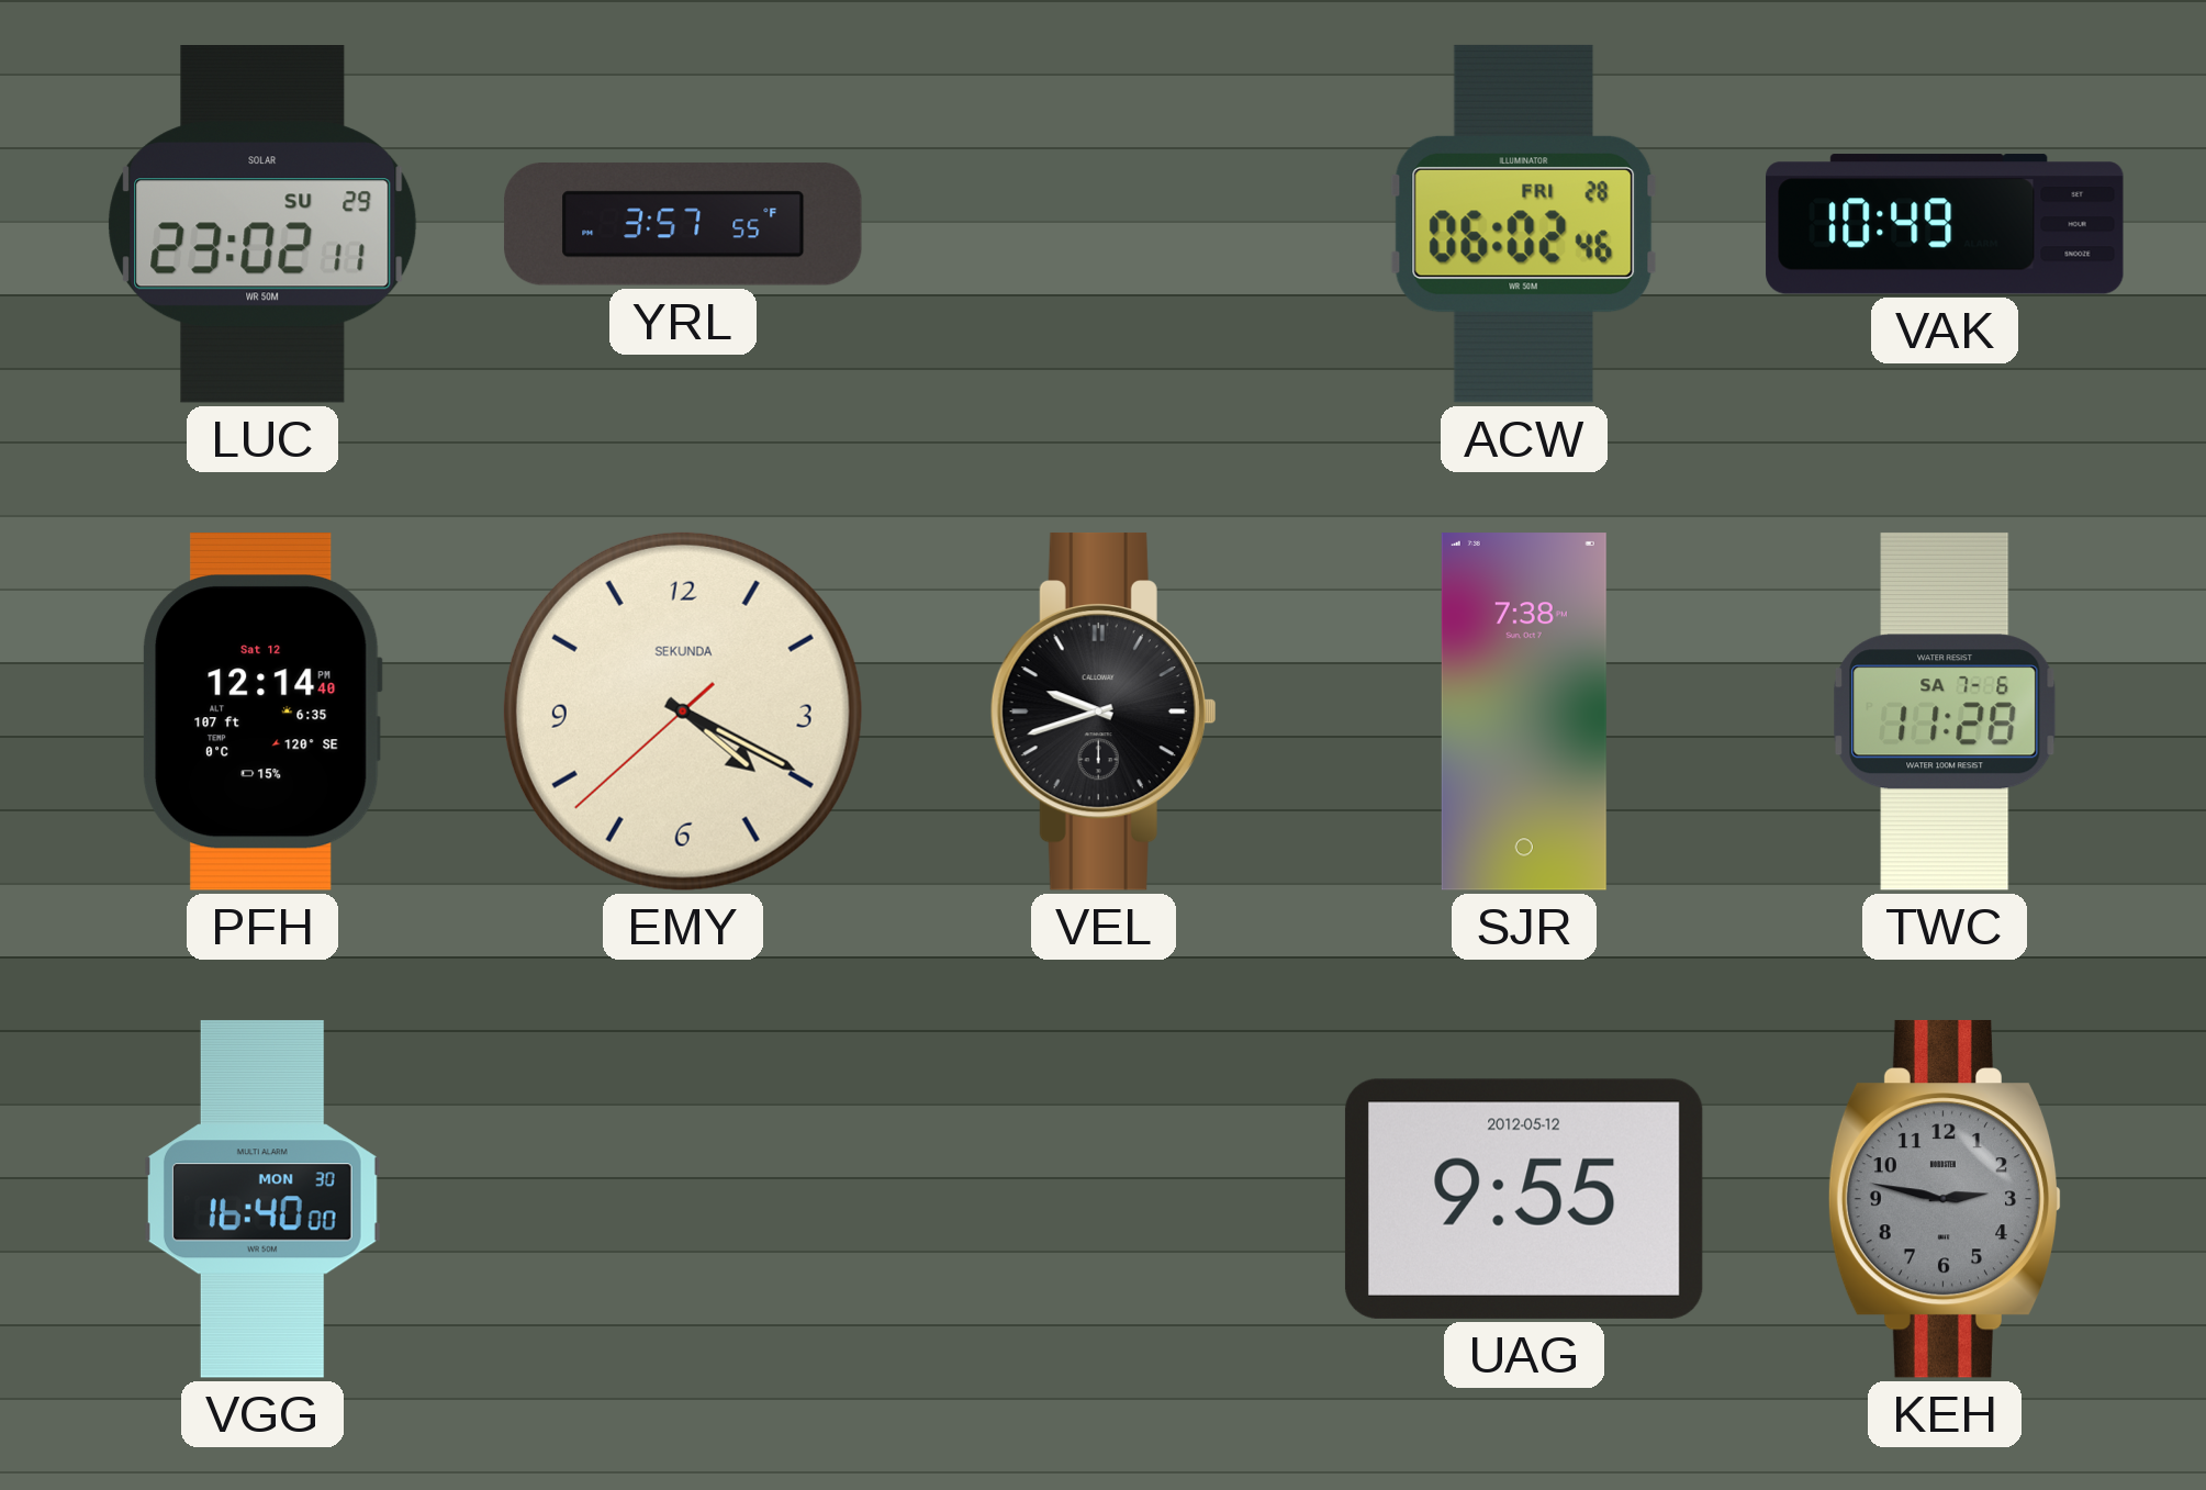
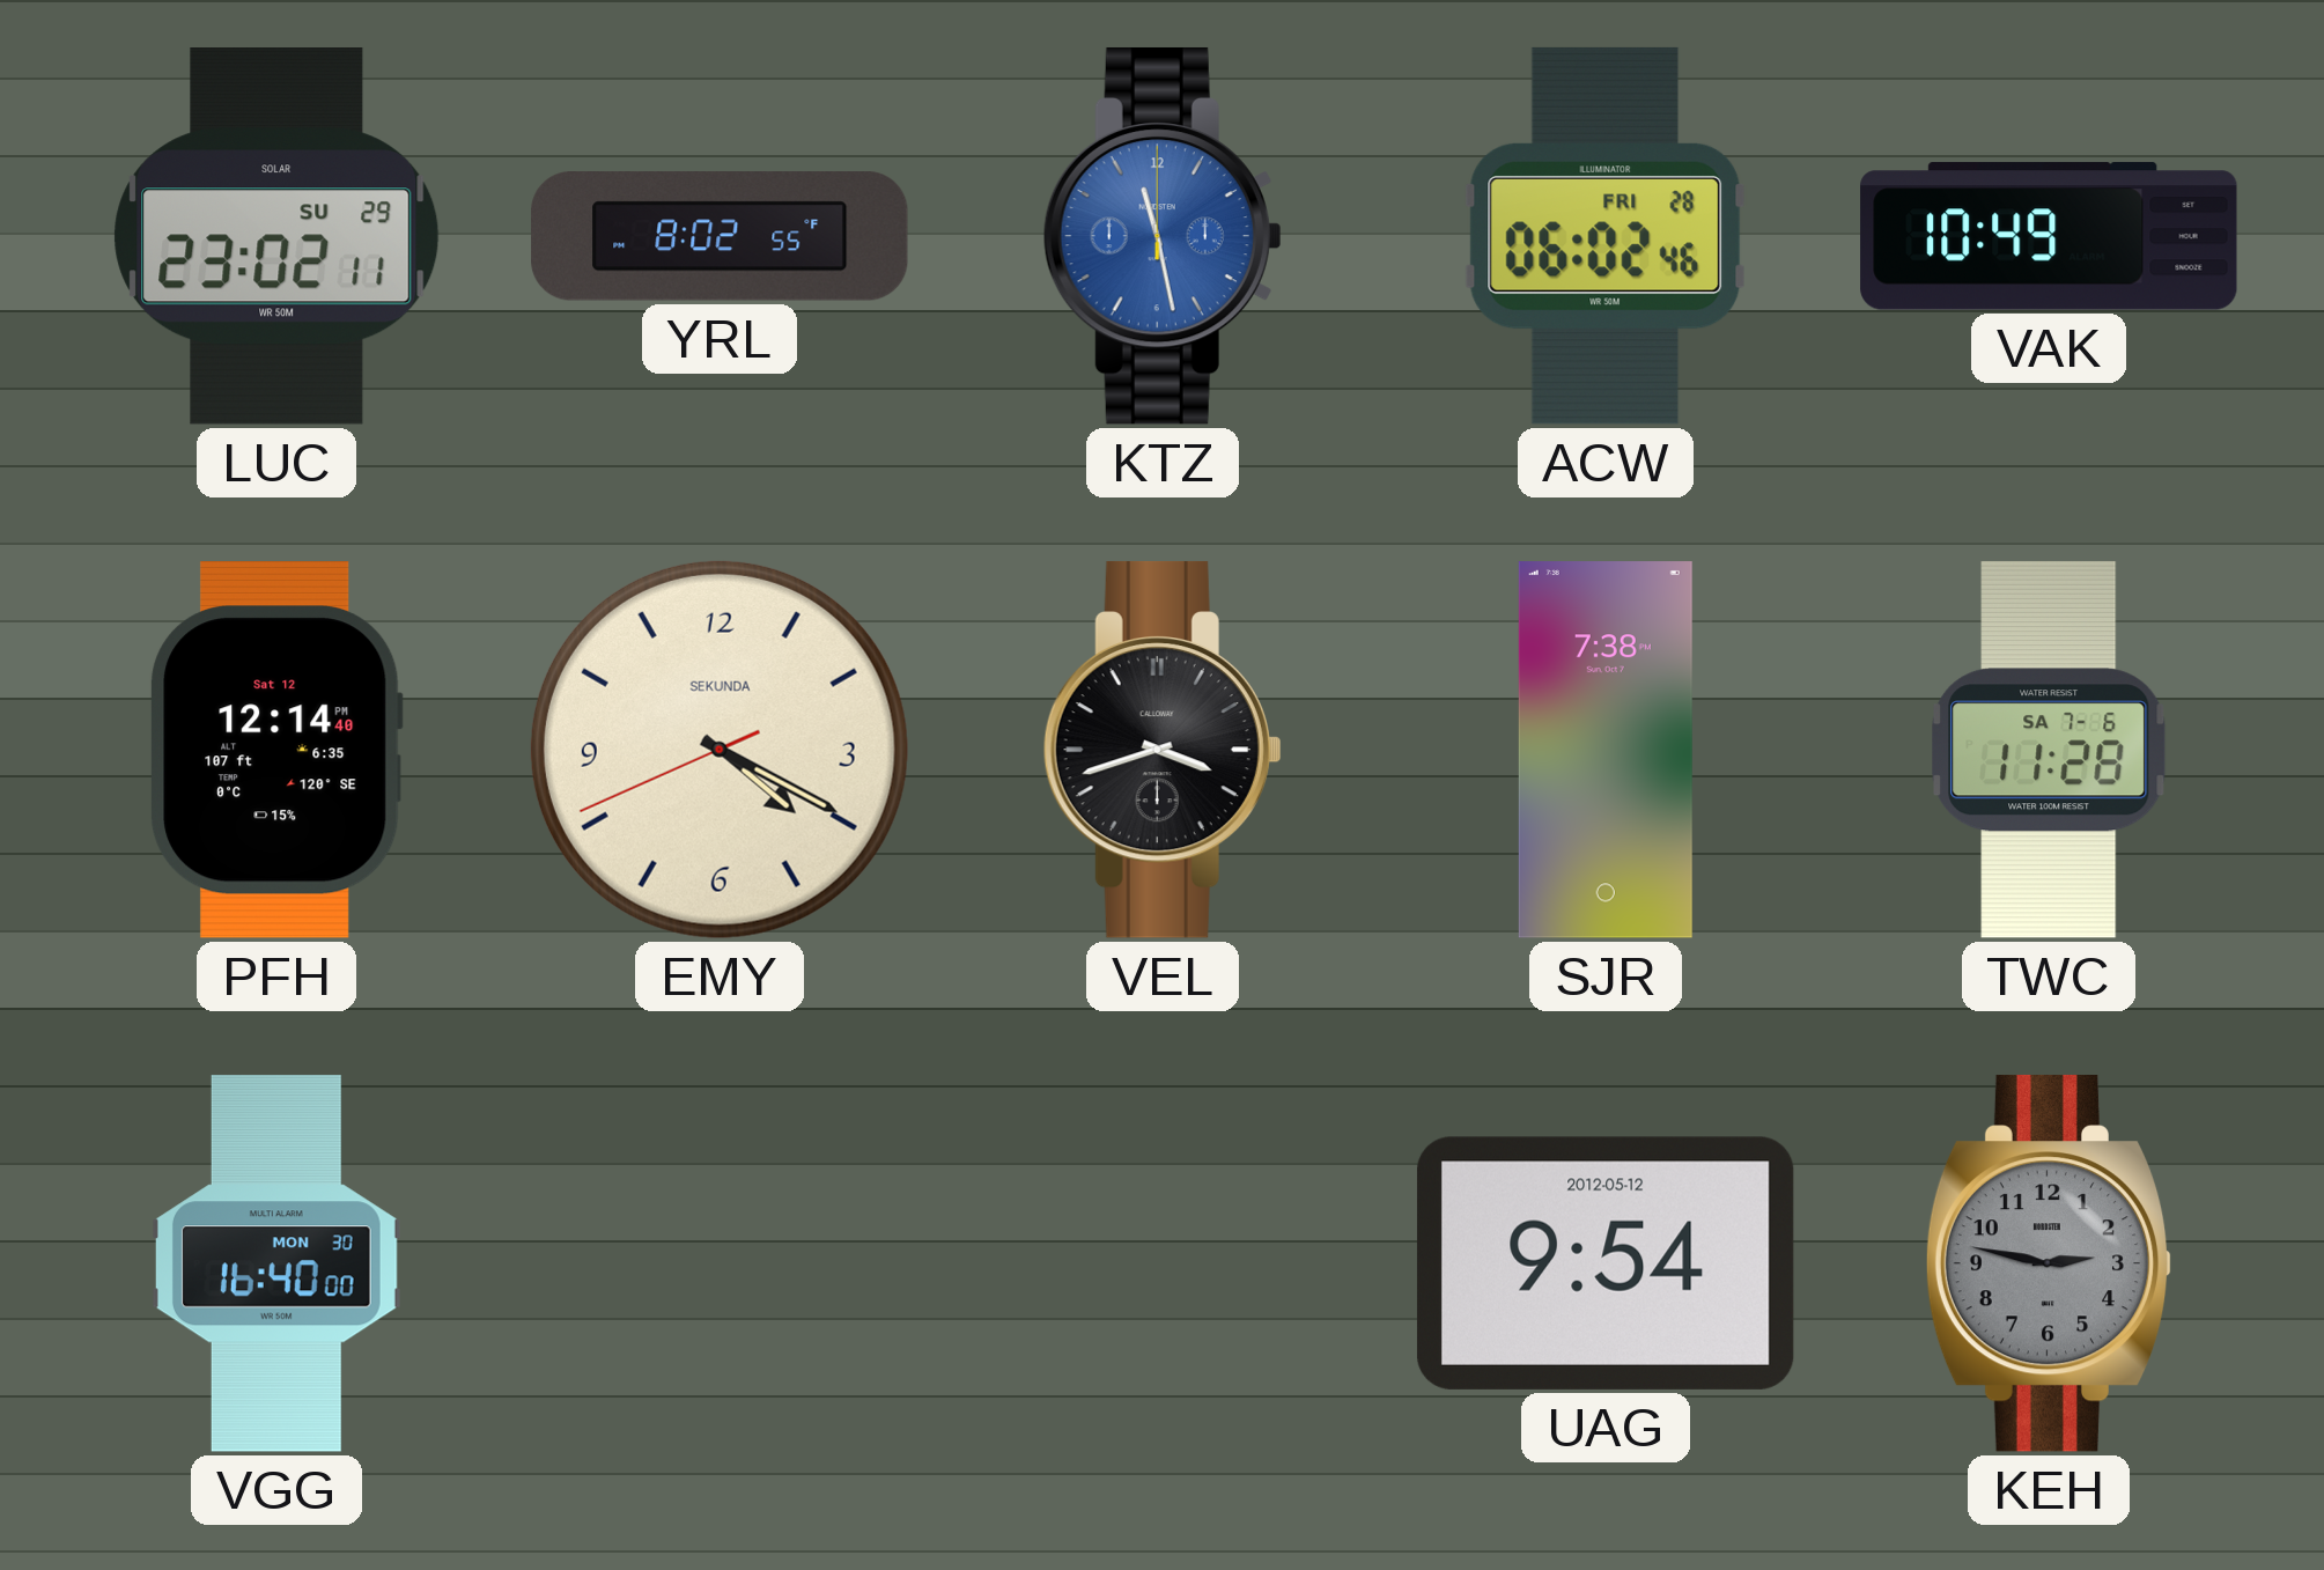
YRL: 3:57 -> 8:02 (720, 237)
KTZ: none -> 11:28 (1163, 236)
EMY: 4:19:38 -> 4:19:41 (720, 750)
VEL: 9:42 -> 3:42 (1163, 750)
UAG: 9:55 -> 9:54 (1606, 1263)
